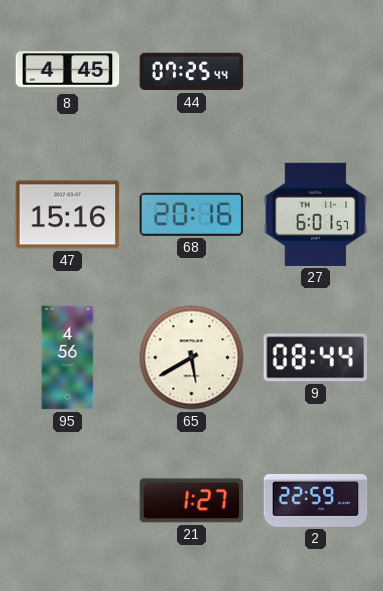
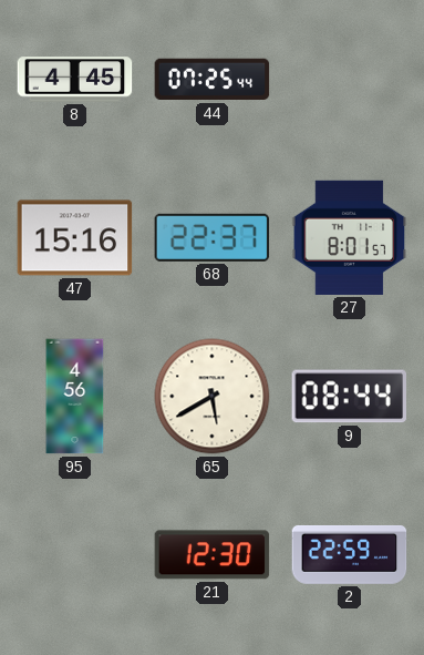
68: 20:16 -> 22:37 (213, 237)
27: 6:01 -> 8:01 (350, 237)
21: 1:27 -> 12:30 (213, 555)
